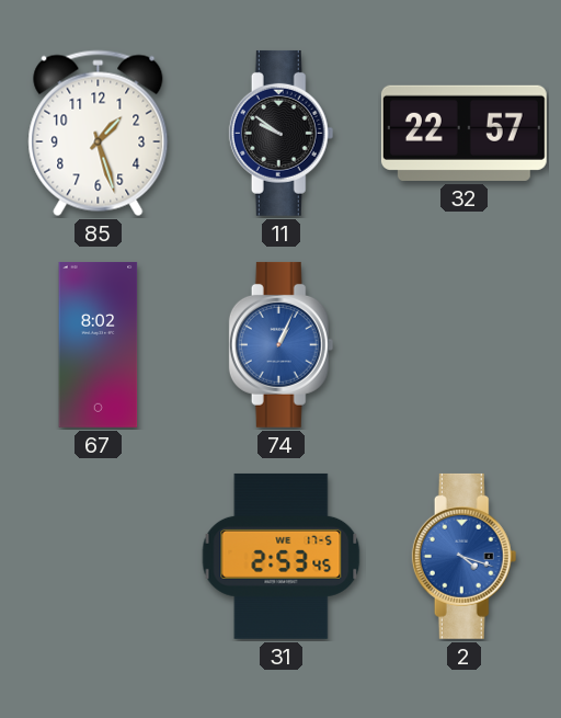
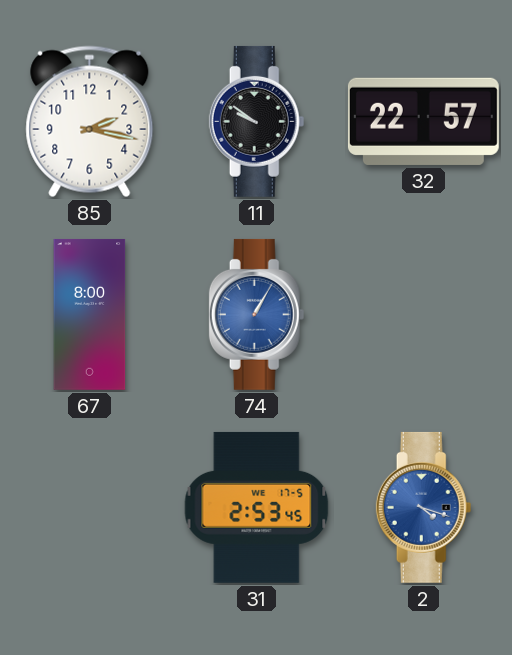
85: 1:27 -> 2:17 (90, 122)
67: 8:02 -> 8:00 (90, 314)
74: 1:04 -> 1:05 (257, 314)
